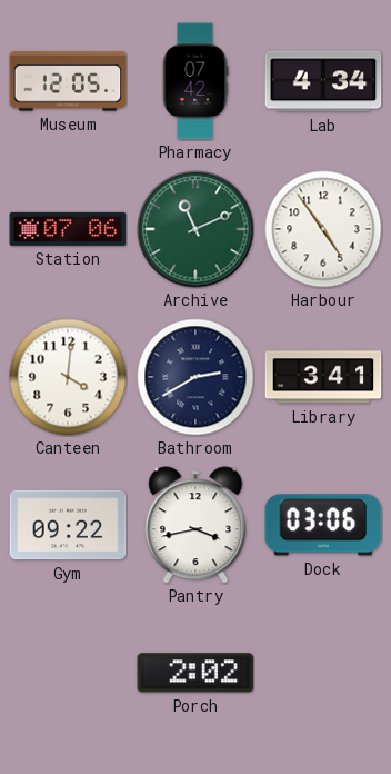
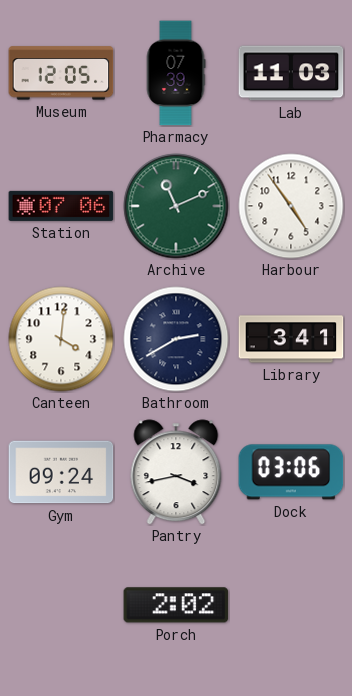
Pharmacy: 07:42 -> 07:39 (176, 73)
Lab: 4:34 -> 11:03 (291, 73)
Gym: 09:22 -> 09:24 (61, 472)
